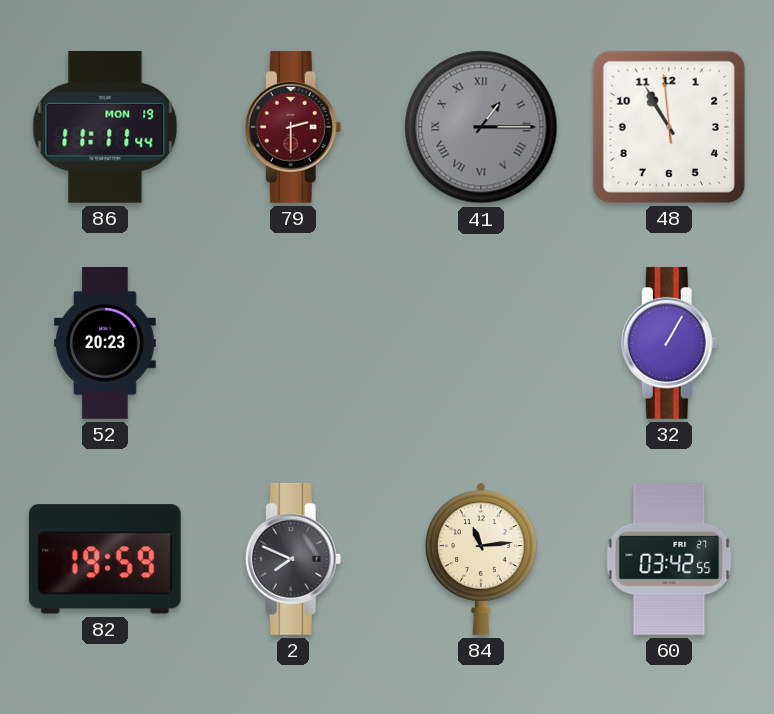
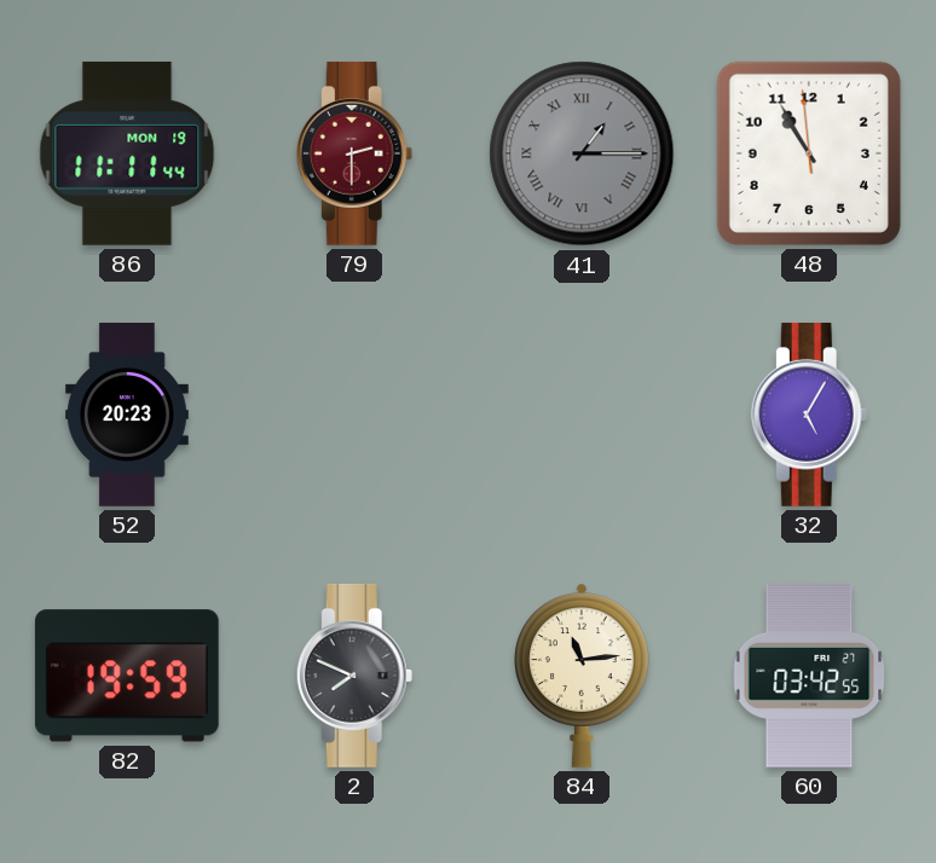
32: 1:05 -> 5:05 (809, 415)
